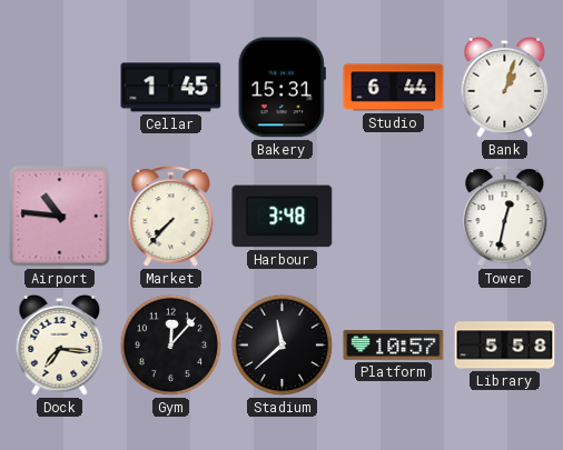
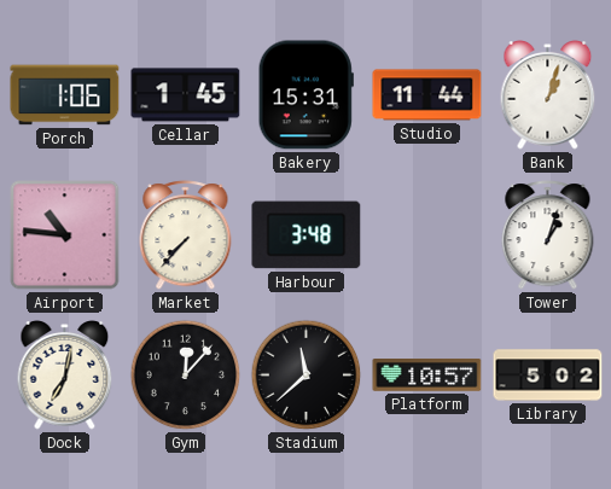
Porch: none -> 1:06 (65, 95)
Studio: 6:44 -> 11:44 (427, 95)
Tower: 12:32 -> 1:03 (548, 235)
Dock: 7:16 -> 7:02 (65, 376)
Library: 5:58 -> 5:02 (548, 376)
